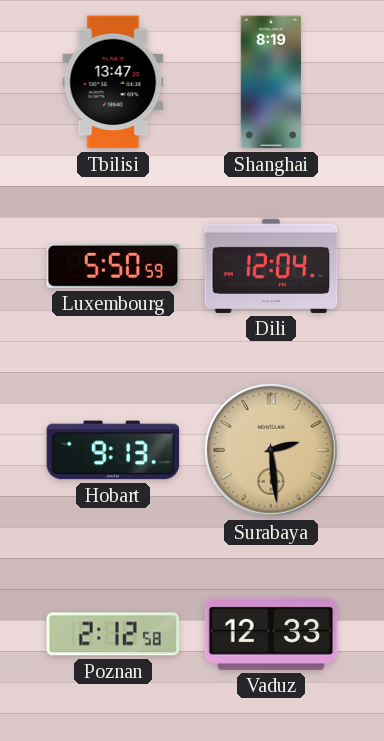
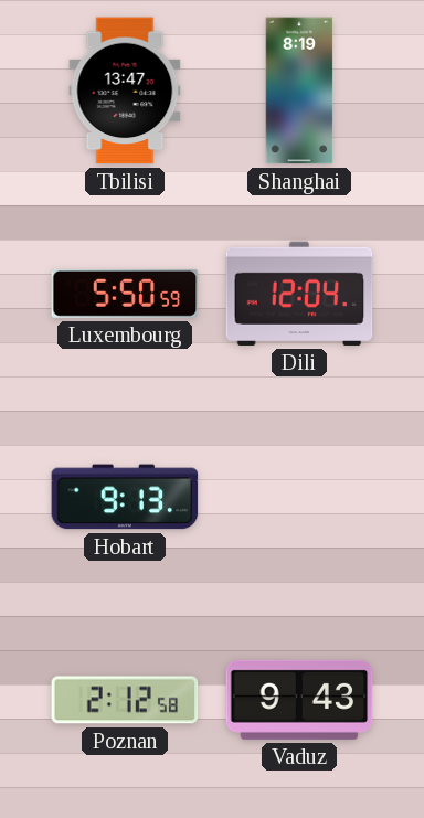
Surabaya: 2:29 -> none (272, 451)
Vaduz: 12:33 -> 9:43 (299, 700)
